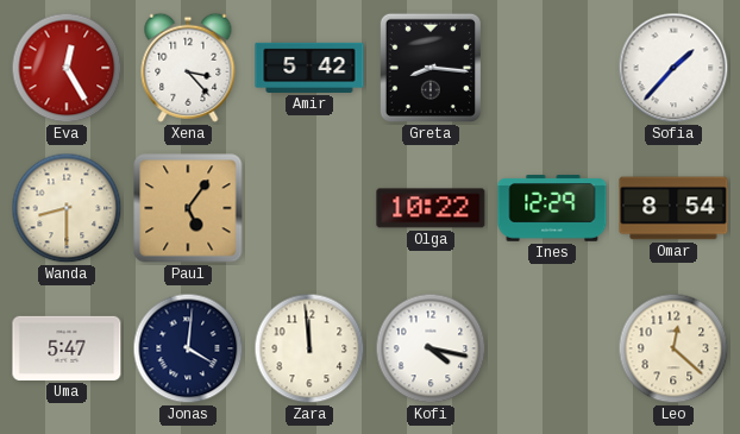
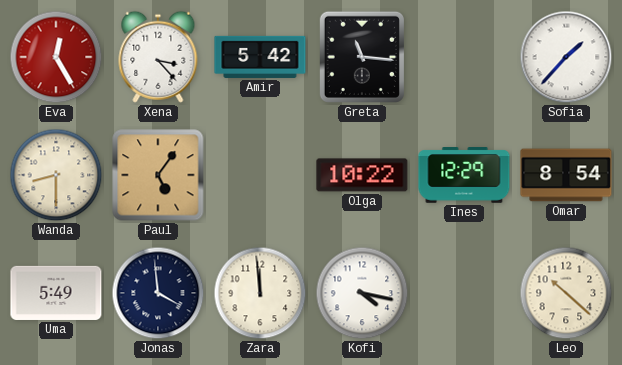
Greta: 8:16 -> 11:16 (362, 57)
Uma: 5:47 -> 5:49 (56, 293)
Jonas: 4:01 -> 3:59 (158, 293)
Leo: 12:22 -> 10:22 (566, 293)
